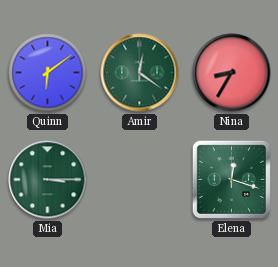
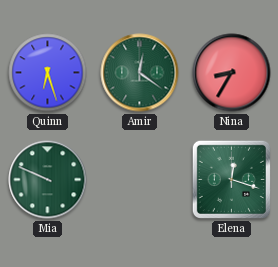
Quinn: 6:09 -> 6:27 (48, 73)
Mia: 3:15 -> 9:49 (48, 180)
